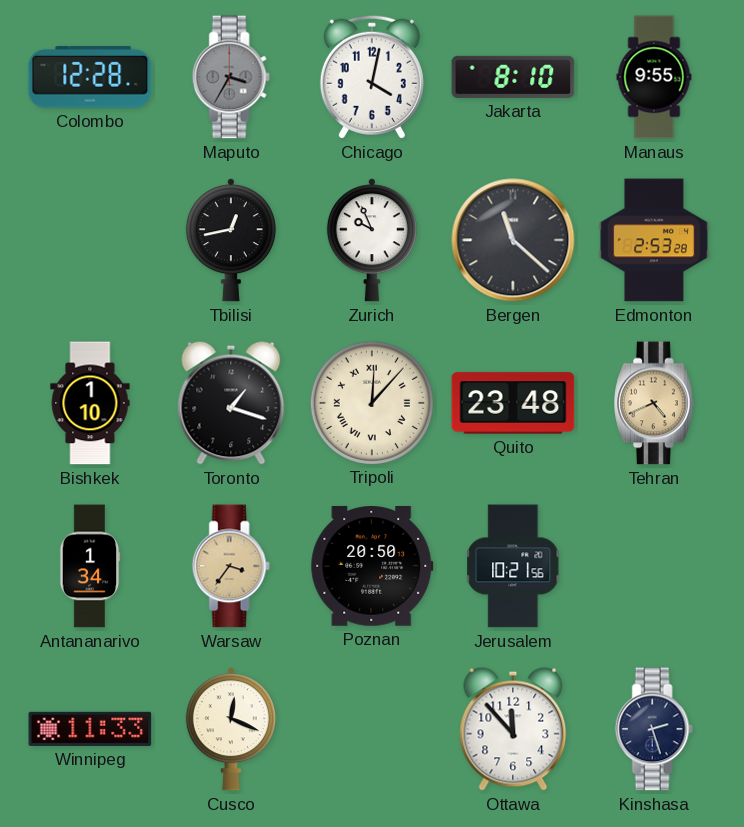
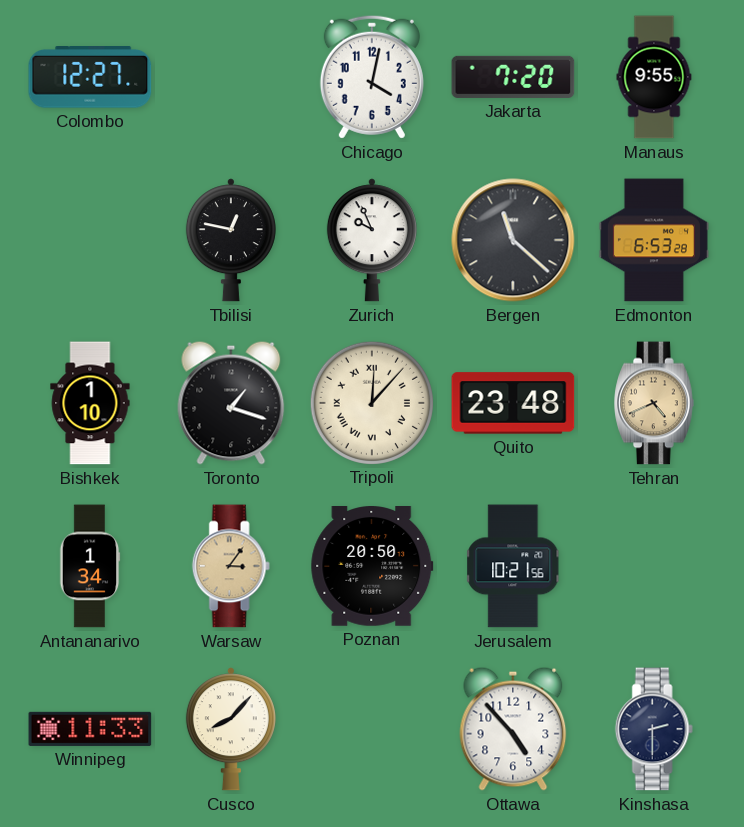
Colombo: 12:28 -> 12:27 (90, 78)
Maputo: 3:35 -> none (231, 77)
Jakarta: 8:10 -> 7:20 (513, 77)
Tbilisi: 12:43 -> 12:47 (231, 240)
Edmonton: 2:53 -> 6:53 (654, 240)
Warsaw: 3:36 -> 3:06 (231, 566)
Cusco: 12:19 -> 8:07 (231, 729)
Ottawa: 11:53 -> 4:53 (513, 729)
Kinshasa: 2:27 -> 2:30 (654, 729)
